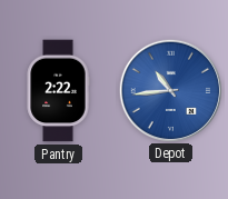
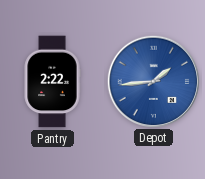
Depot: 10:44 -> 1:44 (153, 81)
